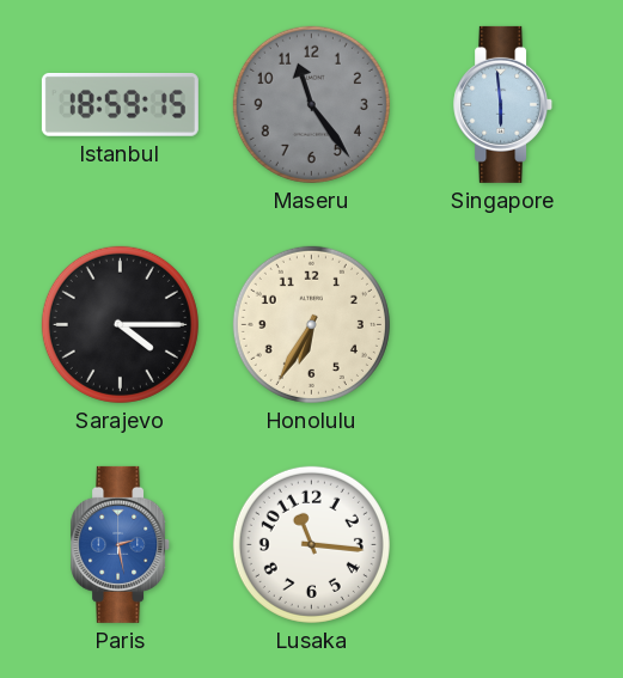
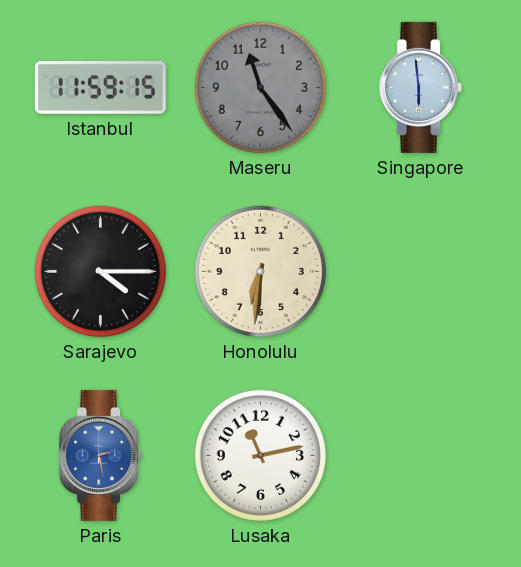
Istanbul: 18:59 -> 11:59 (100, 87)
Honolulu: 6:35 -> 6:31 (260, 271)
Lusaka: 11:16 -> 11:13 (260, 455)
